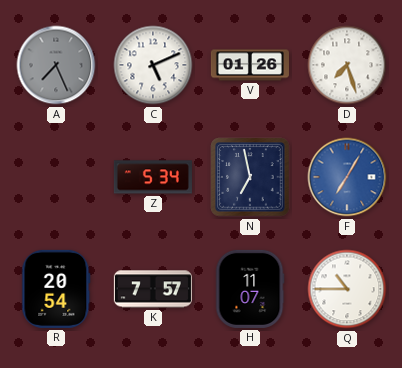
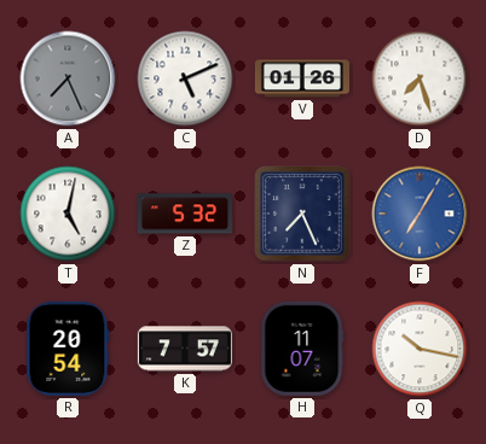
T: none -> 5:02 (68, 214)
Z: 5:34 -> 5:32 (185, 214)
N: 6:58 -> 7:26 (302, 214)
Q: 10:45 -> 10:17 (420, 349)
